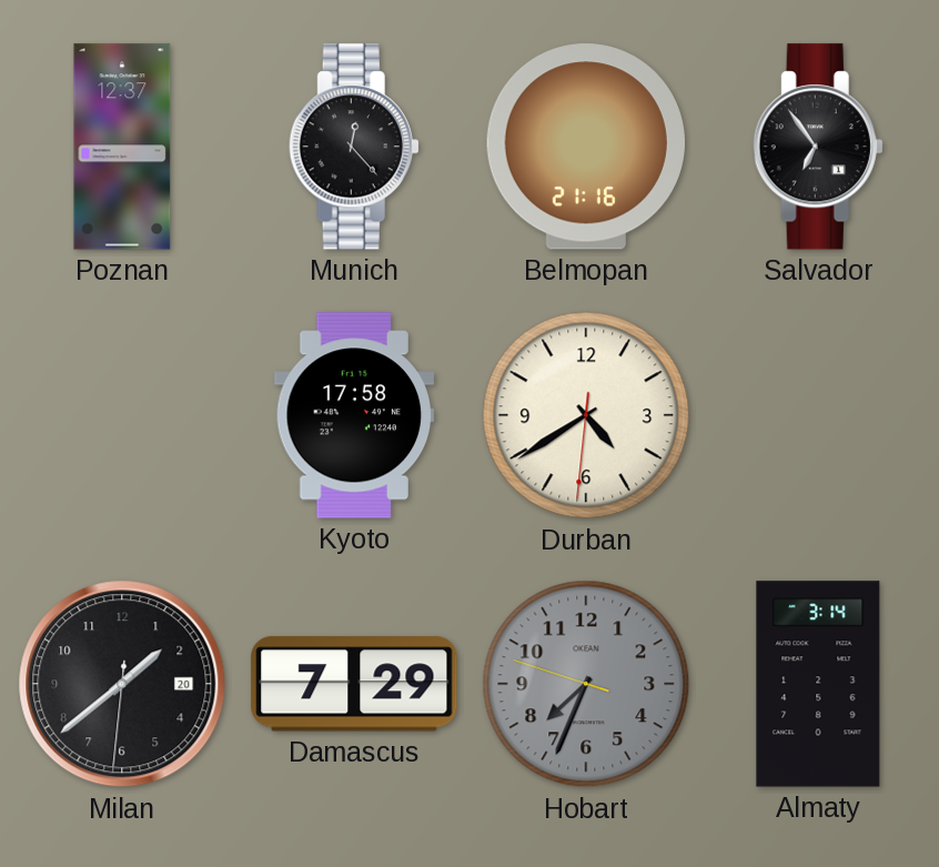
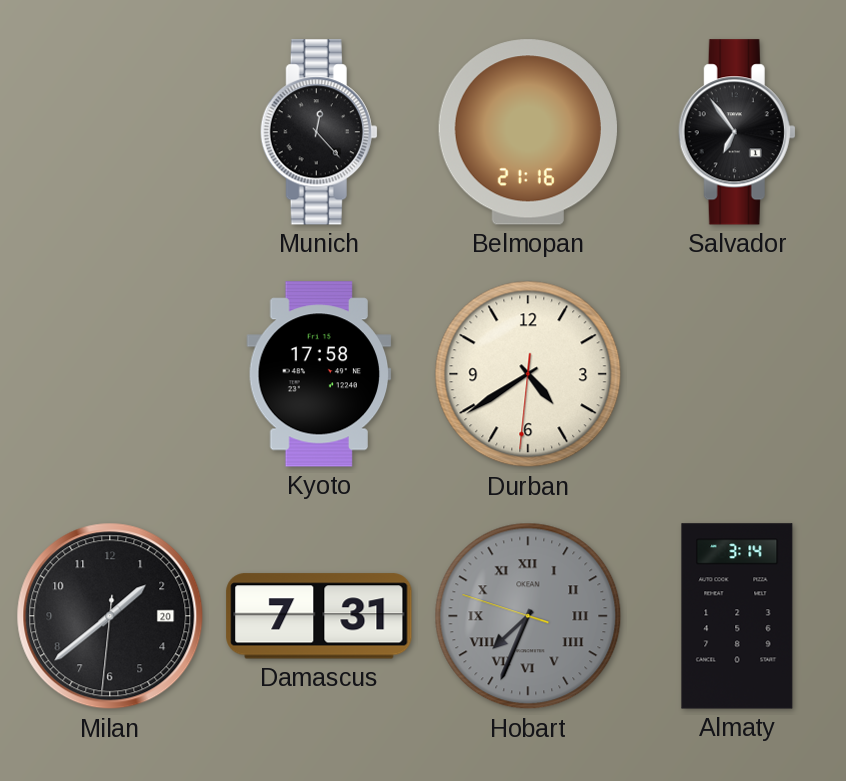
Poznan: 12:37 -> none (122, 147)
Damascus: 7:29 -> 7:31 (319, 616)
Hobart numerals: Arabic -> Roman (528, 616)
